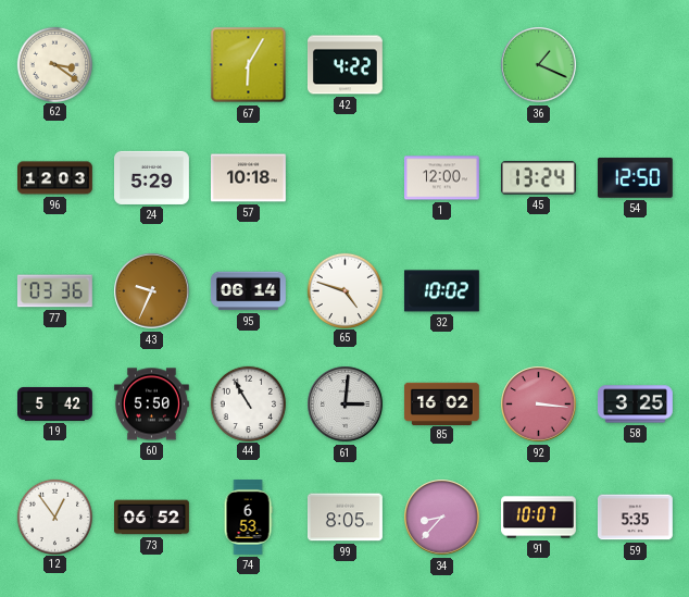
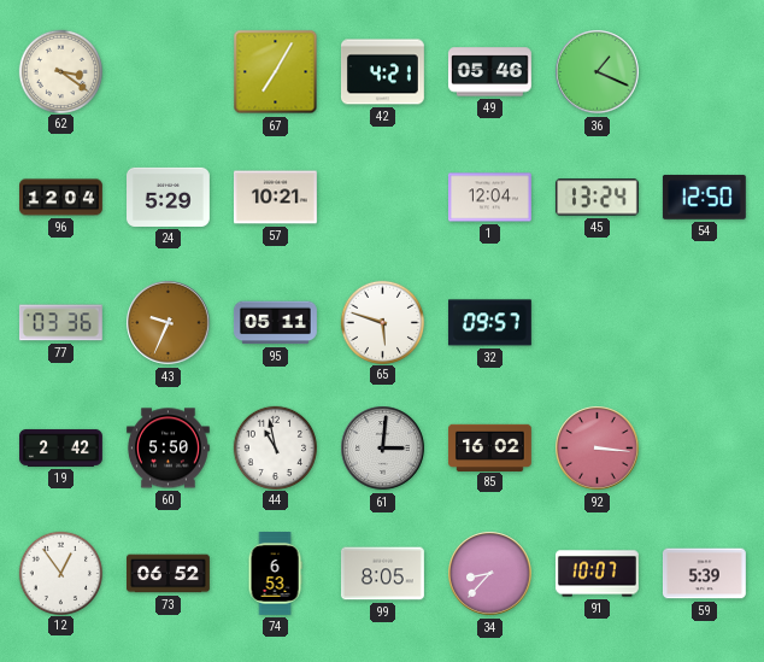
67: 6:05 -> 7:05 (276, 72)
42: 4:22 -> 4:21 (382, 72)
49: none -> 05:46 (489, 72)
96: 12:03 -> 12:04 (61, 198)
57: 10:18 -> 10:21 (275, 198)
1: 12:00 -> 12:04 (489, 198)
95: 06:14 -> 05:11 (276, 323)
65: 4:48 -> 5:48 (382, 322)
32: 10:02 -> 09:57 (489, 323)
19: 5:42 -> 2:42 (61, 447)
44: 10:55 -> 10:58 (275, 447)
58: 3:25 -> none (635, 405)
59: 5:35 -> 5:39 (704, 574)
